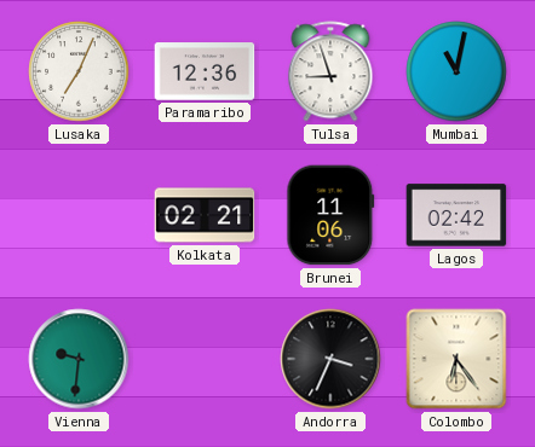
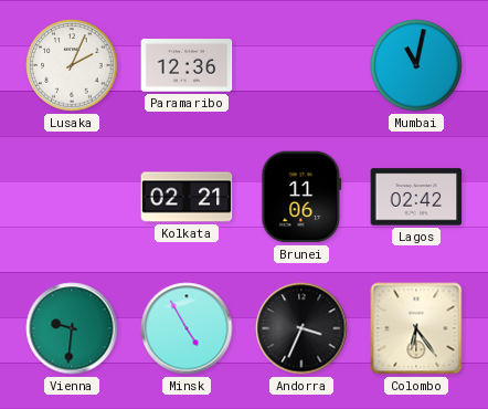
Lusaka: 7:04 -> 2:04 (72, 65)
Tulsa: 8:57 -> none (330, 71)
Minsk: none -> 4:55 (187, 328)
